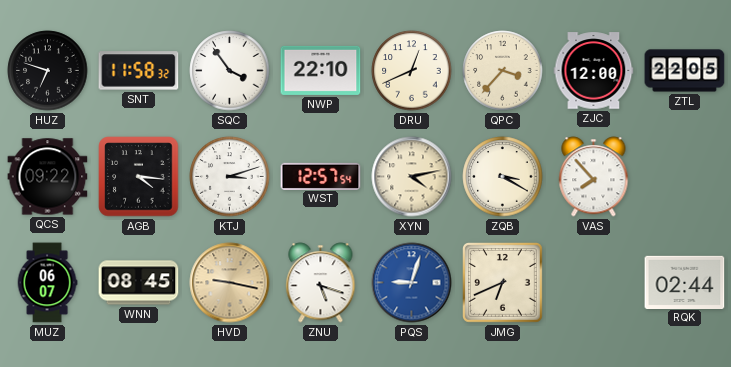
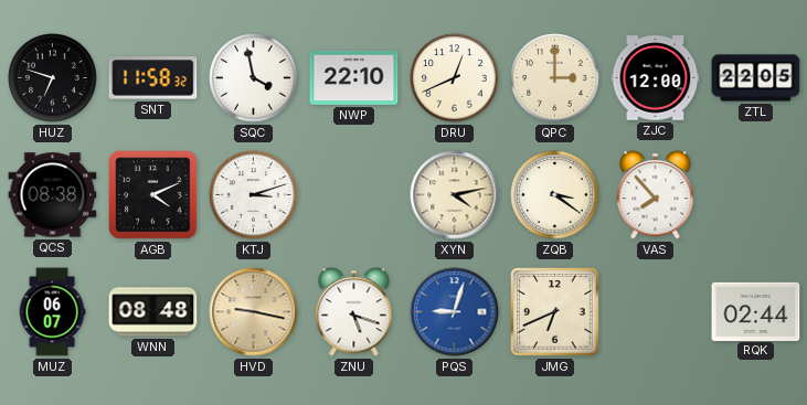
SQC: 3:54 -> 3:58 (254, 78)
QPC: 3:37 -> 3:00 (555, 78)
QCS: 09:22 -> 08:38 (53, 195)
AGB: 4:16 -> 4:11 (153, 195)
WST: 12:57 -> none (321, 176)
ZQB: 3:20 -> 3:21 (555, 195)
WNN: 08:45 -> 08:48 (153, 312)
